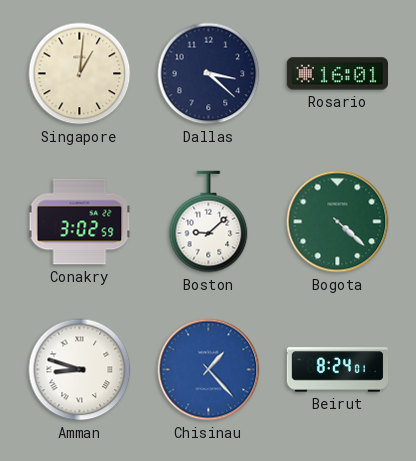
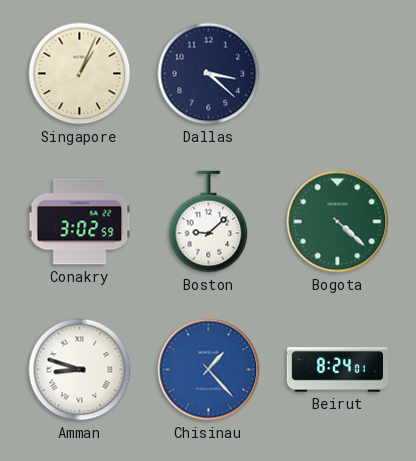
Singapore: 1:01 -> 1:04 (80, 74)
Rosario: 16:01 -> none (338, 74)
